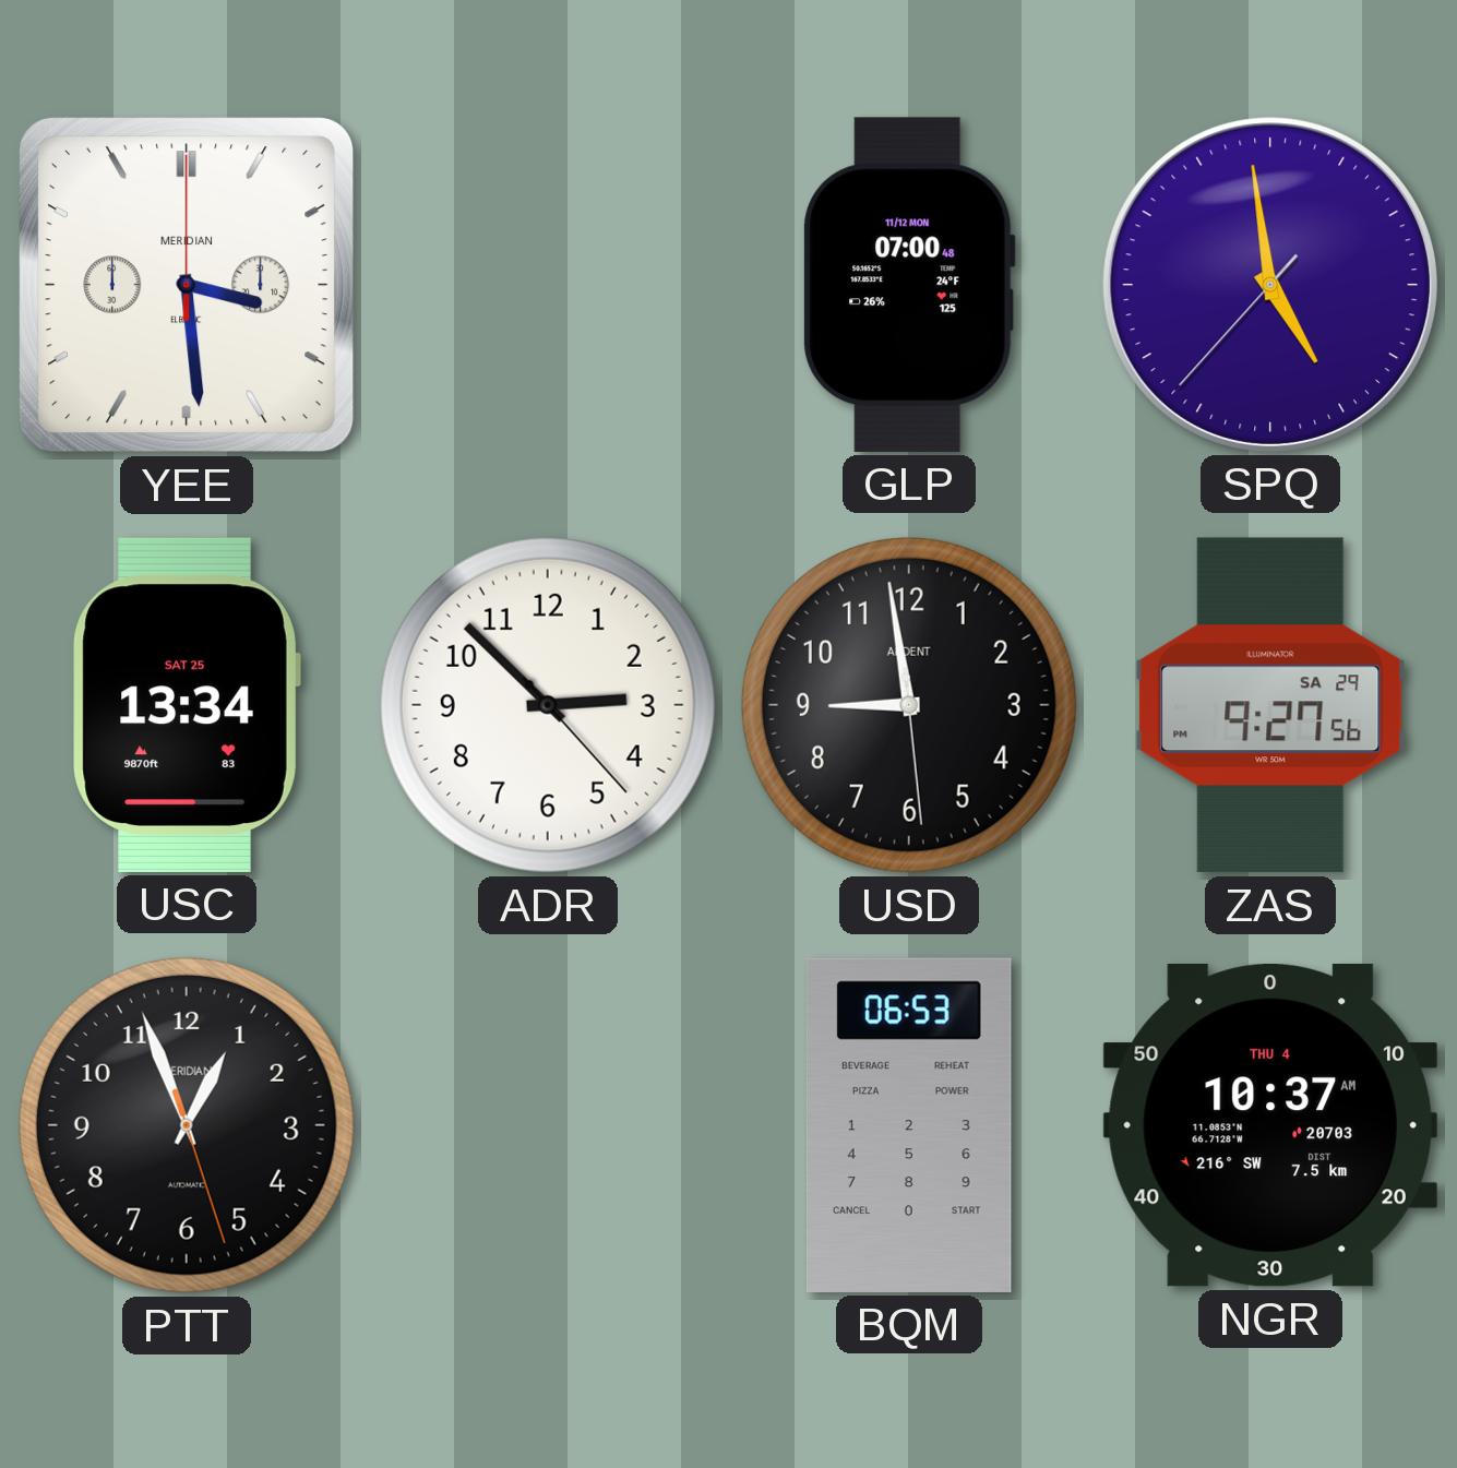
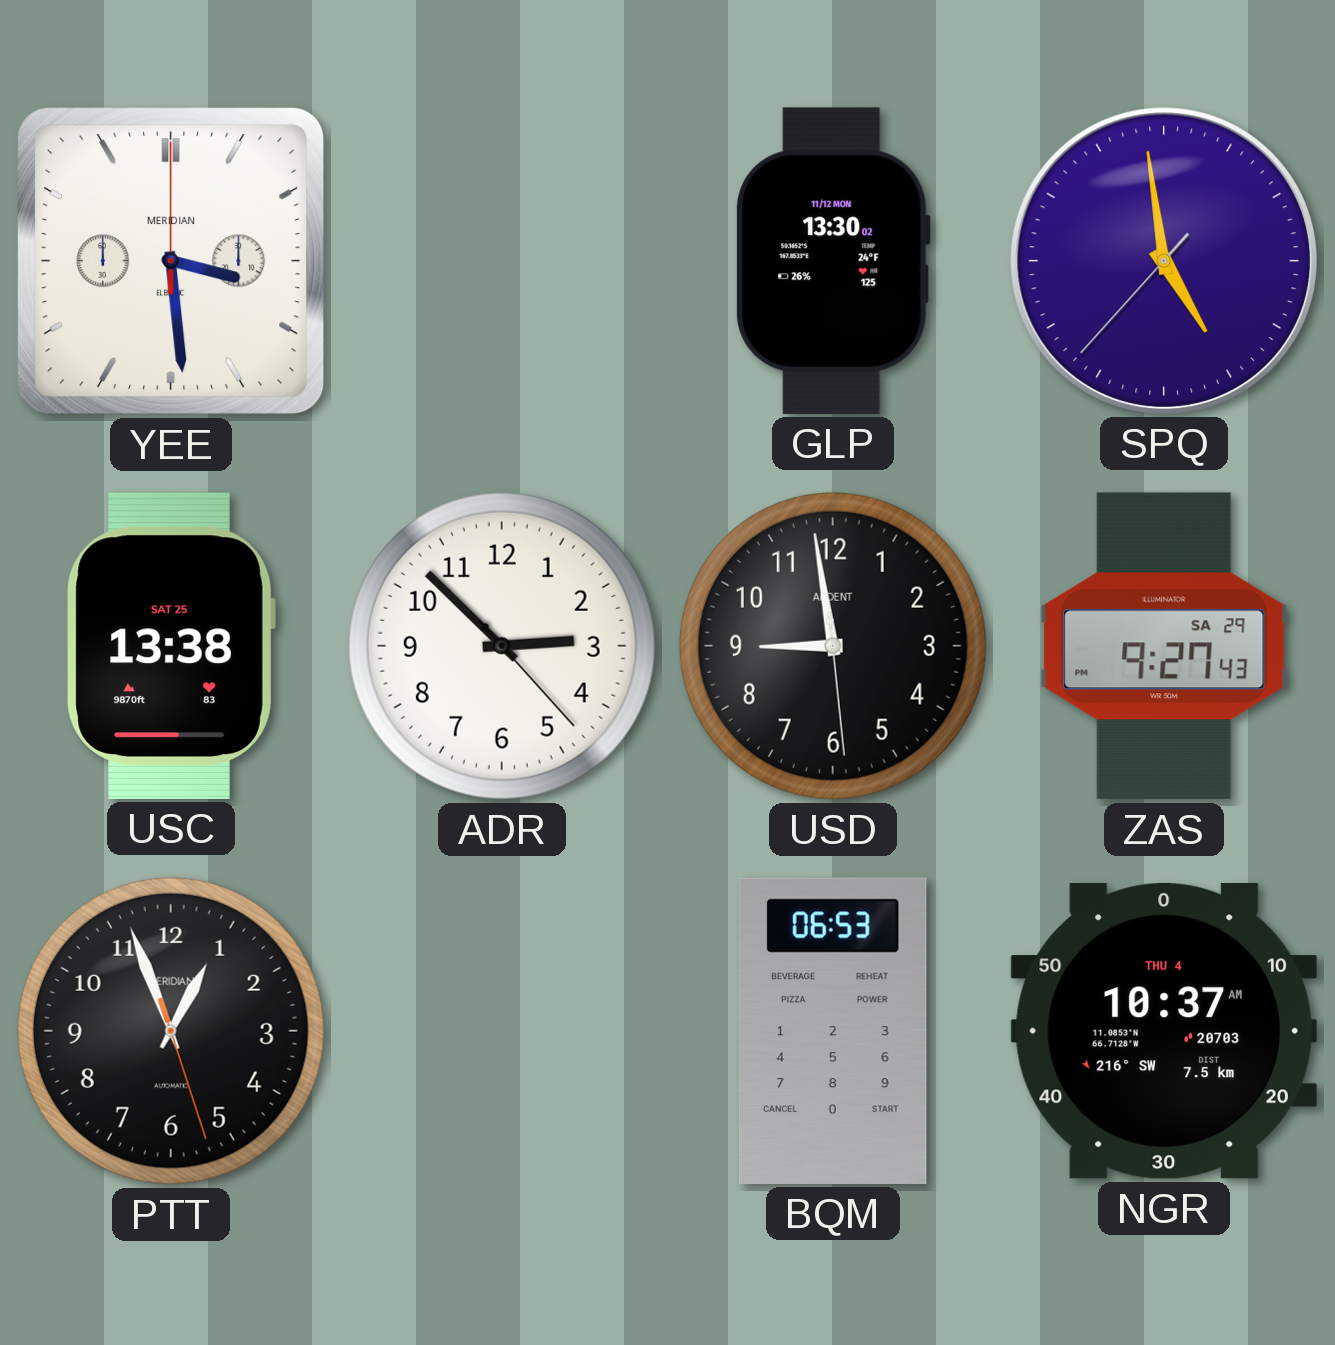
GLP: 07:00 -> 13:30 (833, 261)
USC: 13:34 -> 13:38 (171, 646)
ZAS: 9:27:56 -> 9:27:43 (1164, 646)
